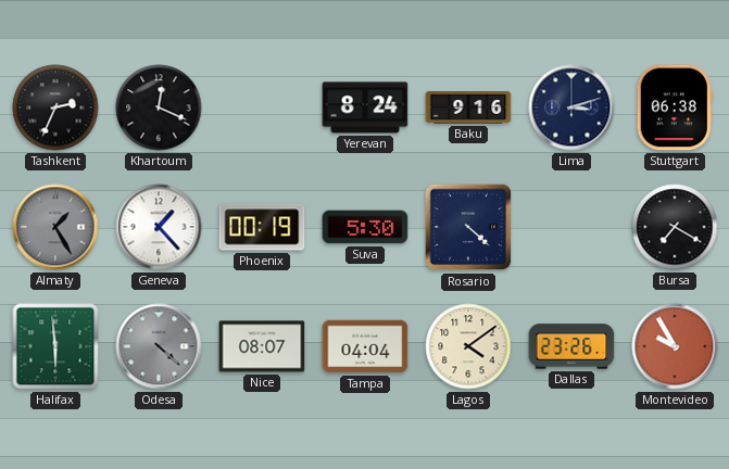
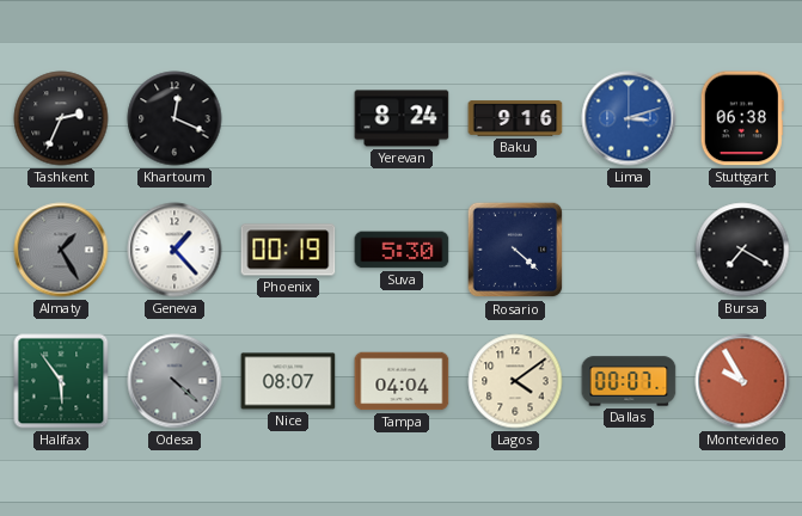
Lima dial: navy -> blue (629, 118)
Halifax: 5:59 -> 5:54 (61, 381)
Dallas: 23:26 -> 00:07 (629, 381)
